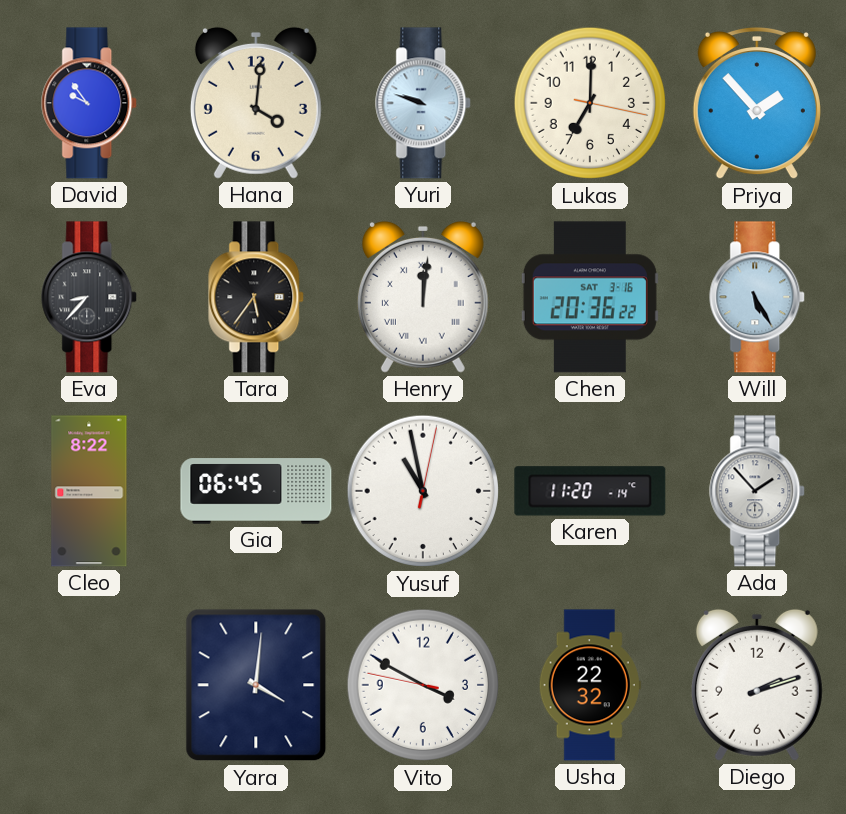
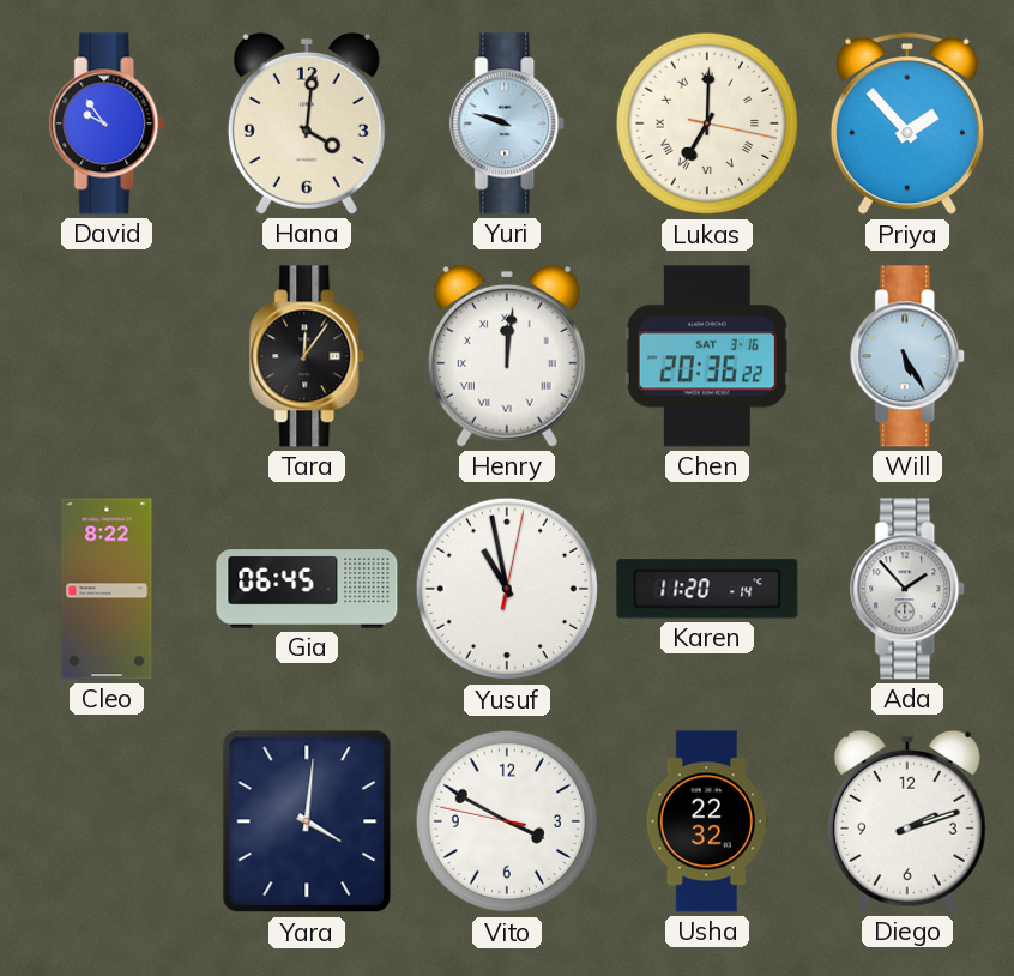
Lukas numerals: Arabic -> Roman (707, 123)
Eva: 8:37 -> none (90, 297)
Tara: 5:36 -> 12:06 (308, 356)
